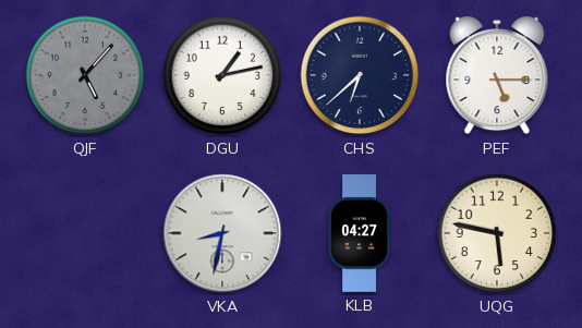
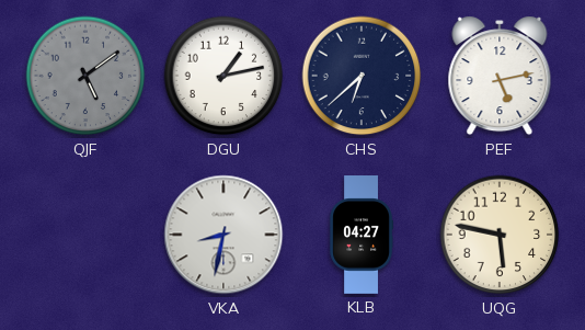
QJF: 5:07 -> 5:09 (85, 76)
PEF: 5:15 -> 5:13 (500, 76)
